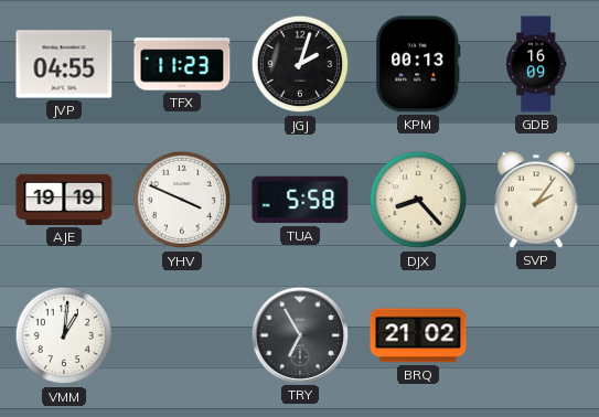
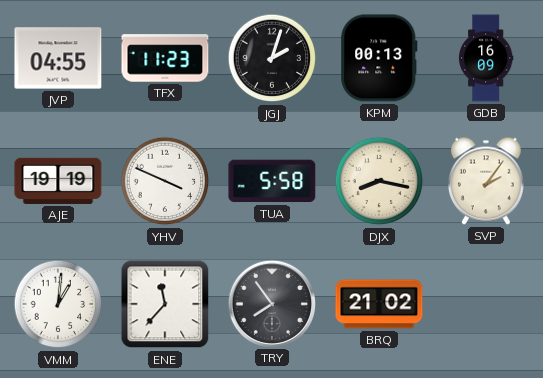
DJX: 8:23 -> 8:17 (379, 181)
ENE: none -> 11:37 (165, 304)
TRY: 6:55 -> 7:54 (271, 303)
